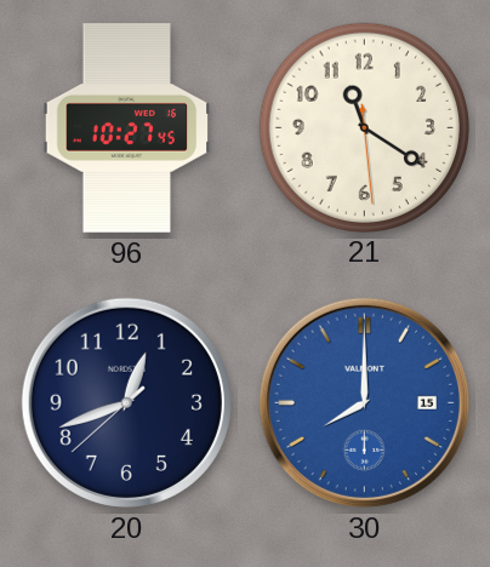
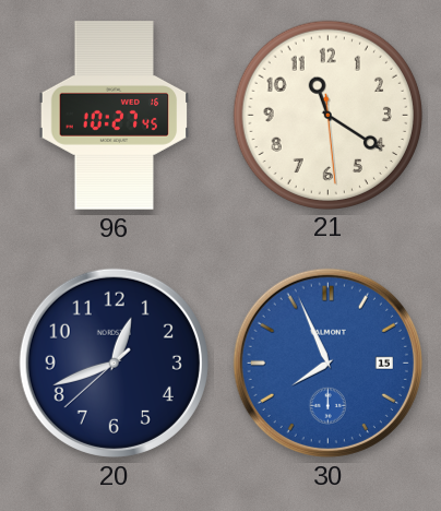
30: 8:00 -> 7:56 (327, 363)
